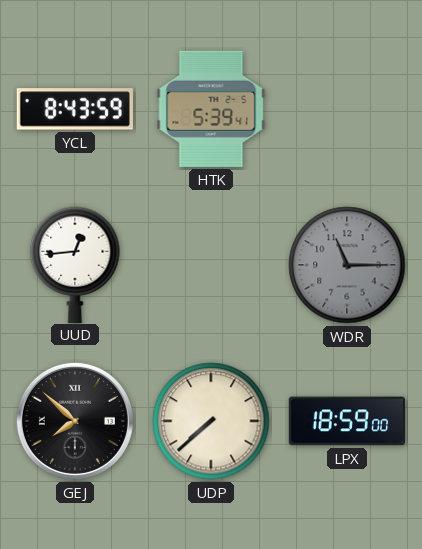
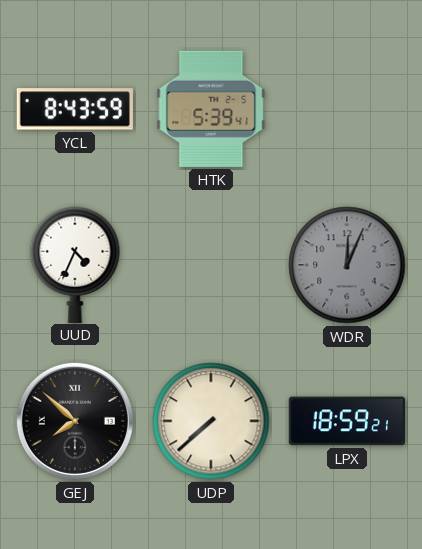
UUD: 12:44 -> 4:34 (75, 264)
WDR: 11:15 -> 12:04 (347, 265)
LPX: 18:59:00 -> 18:59:21 (346, 421)
